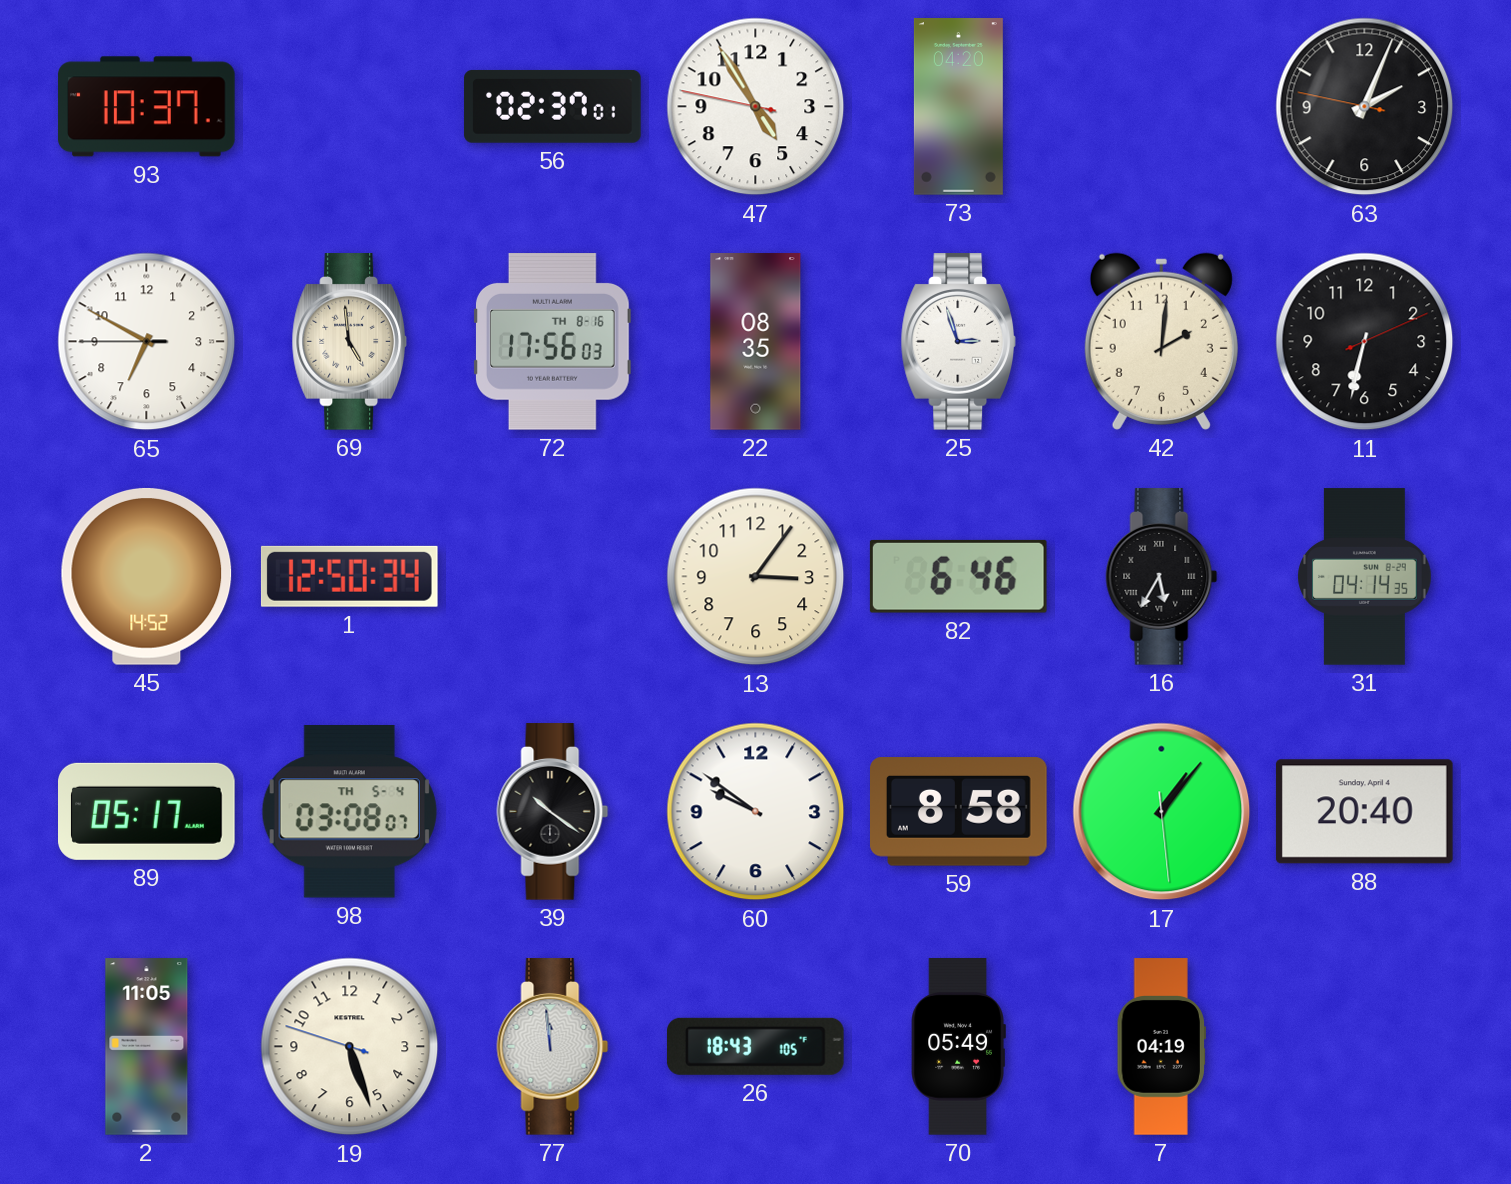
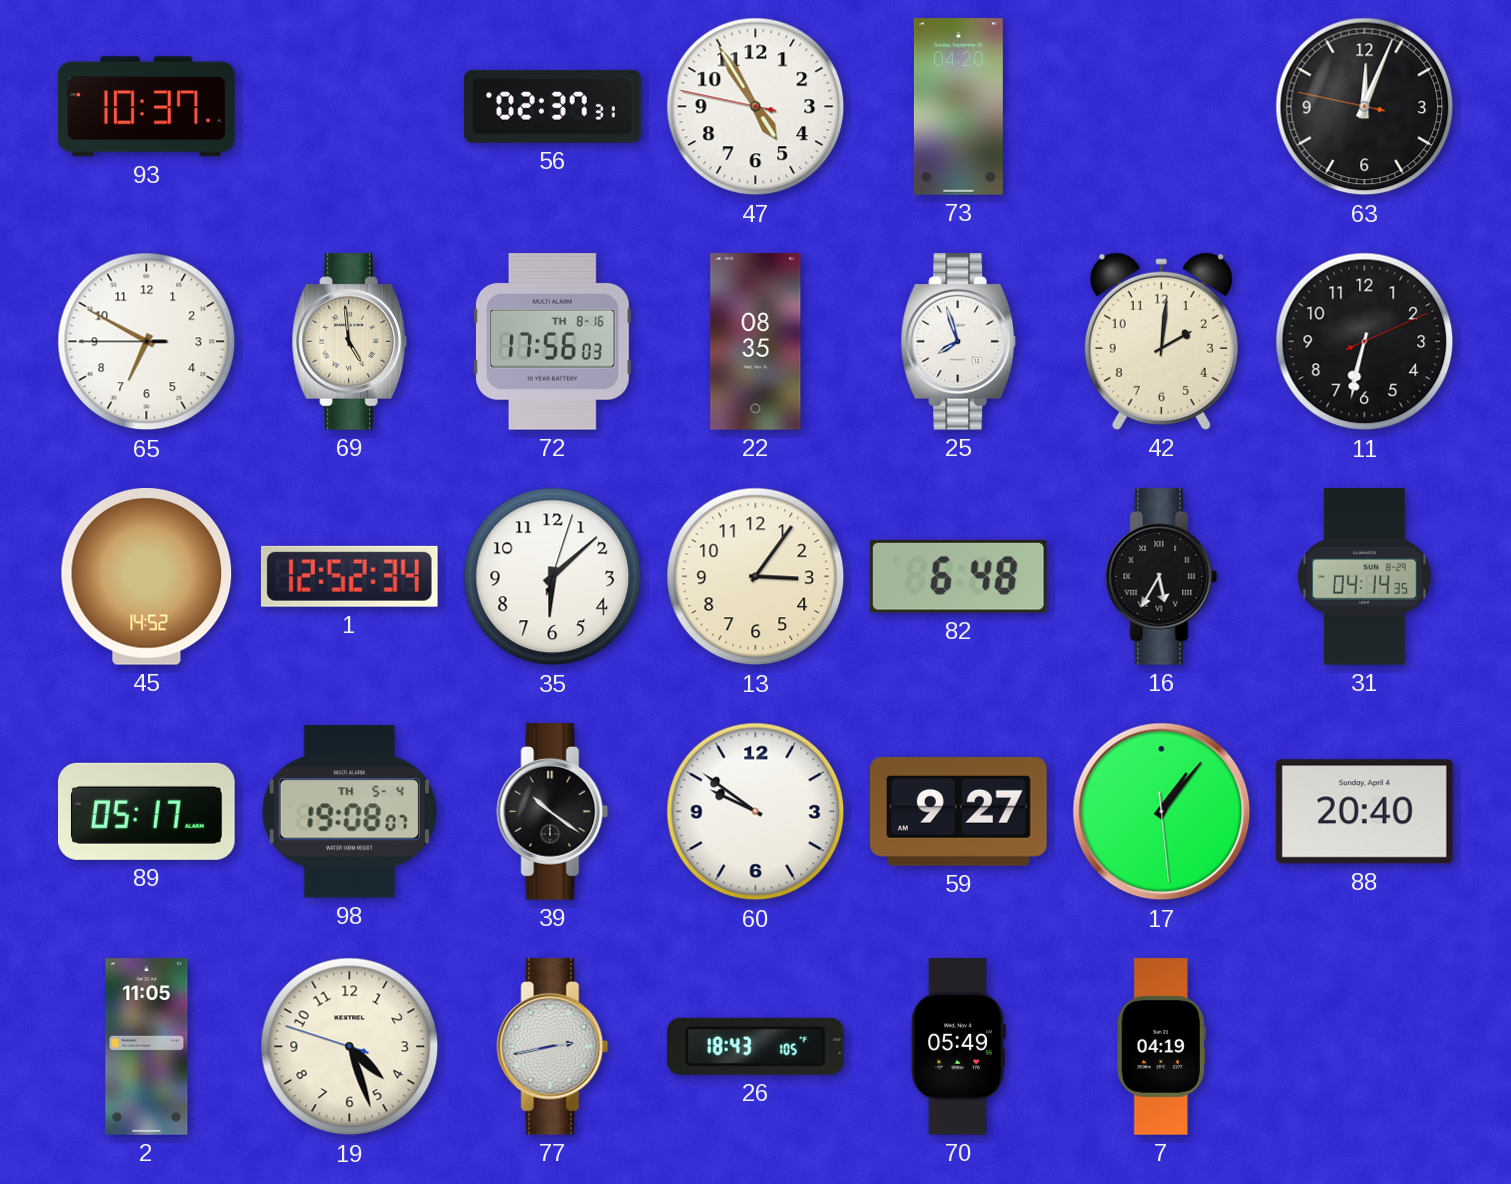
56: 02:37:01 -> 02:37:31 (553, 106)
63: 2:03 -> 12:03 (1365, 107)
25: 2:57 -> 7:57 (958, 342)
1: 12:50 -> 12:52 (349, 576)
35: none -> 6:08 (553, 577)
82: 6:46 -> 6:48 (958, 576)
98: 03:08 -> 19:08 (349, 812)
59: 8:58 -> 9:27 (959, 812)
19: 5:26 -> 4:26 (350, 1047)
77: 11:59 -> 2:43 (553, 1047)
